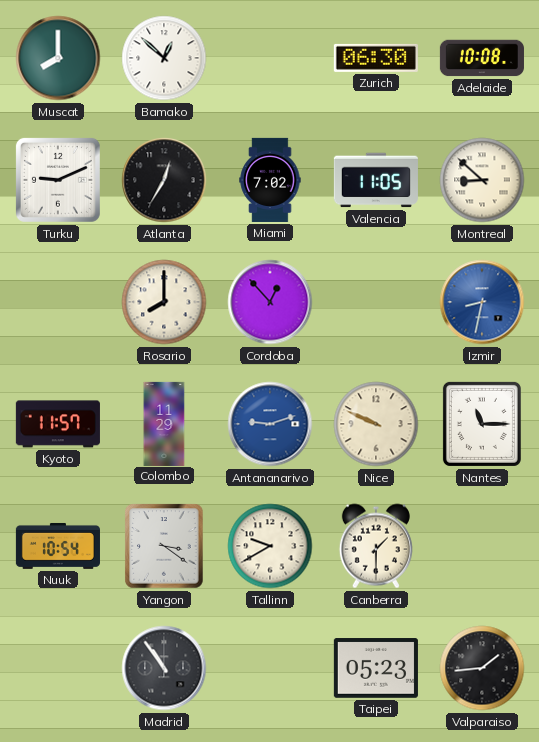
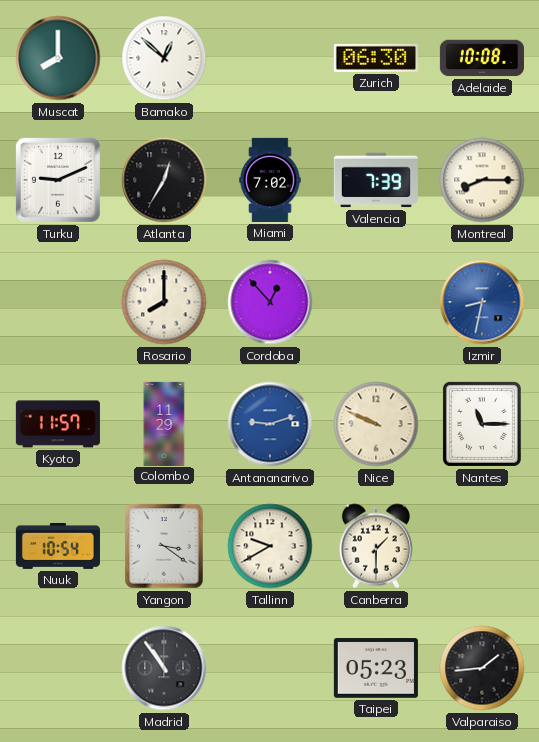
Valencia: 11:05 -> 7:39 (376, 180)
Montreal: 8:52 -> 8:15 (482, 180)
